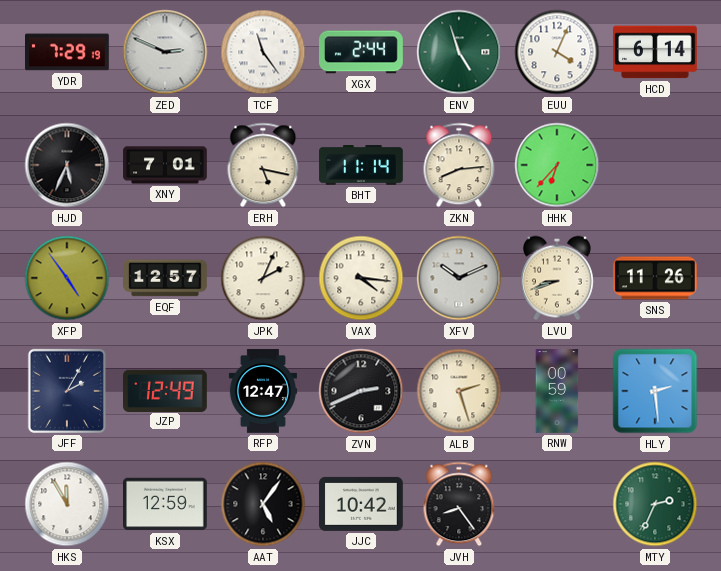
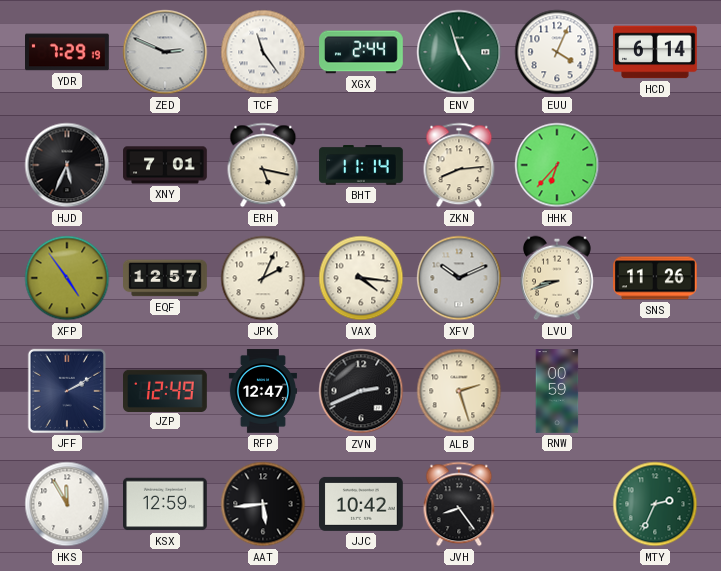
JFF: 2:05 -> 2:10 (67, 391)
HLY: 2:29 -> none (655, 391)
AAT: 5:06 -> 5:44 (263, 504)
